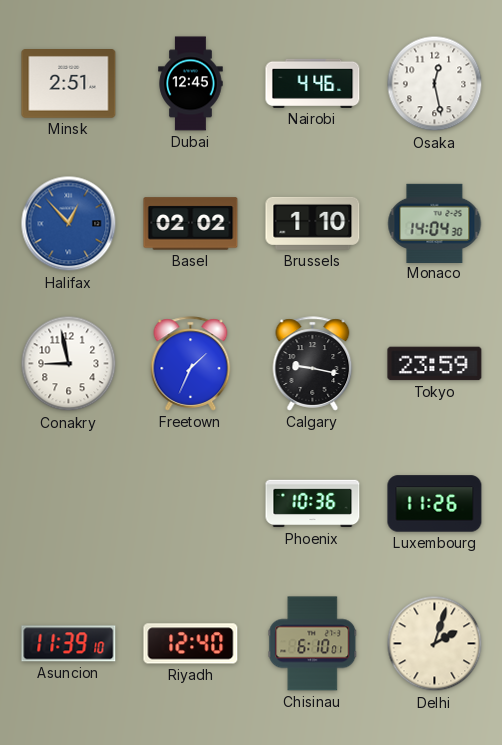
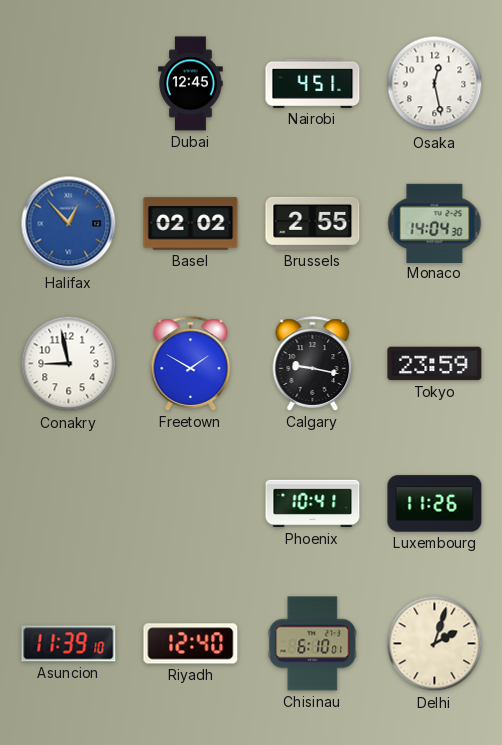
Minsk: 2:51 -> none (69, 84)
Nairobi: 4:46 -> 4:51 (313, 83)
Brussels: 1:10 -> 2:55 (313, 223)
Freetown: 1:34 -> 1:50 (191, 364)
Phoenix: 10:36 -> 10:41 (313, 504)
